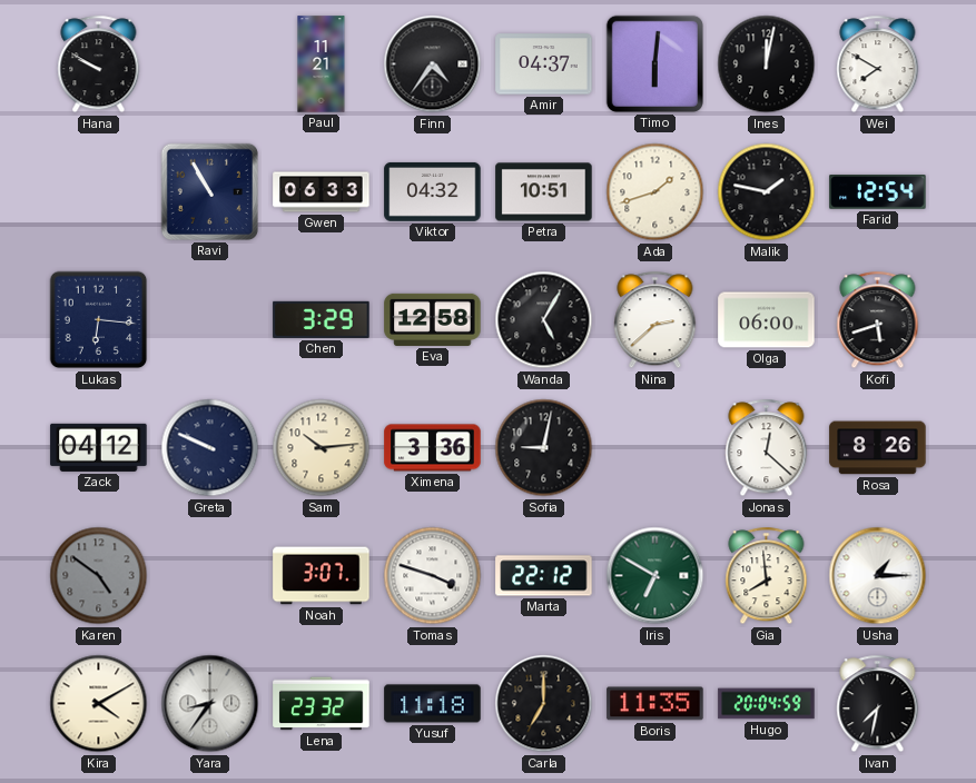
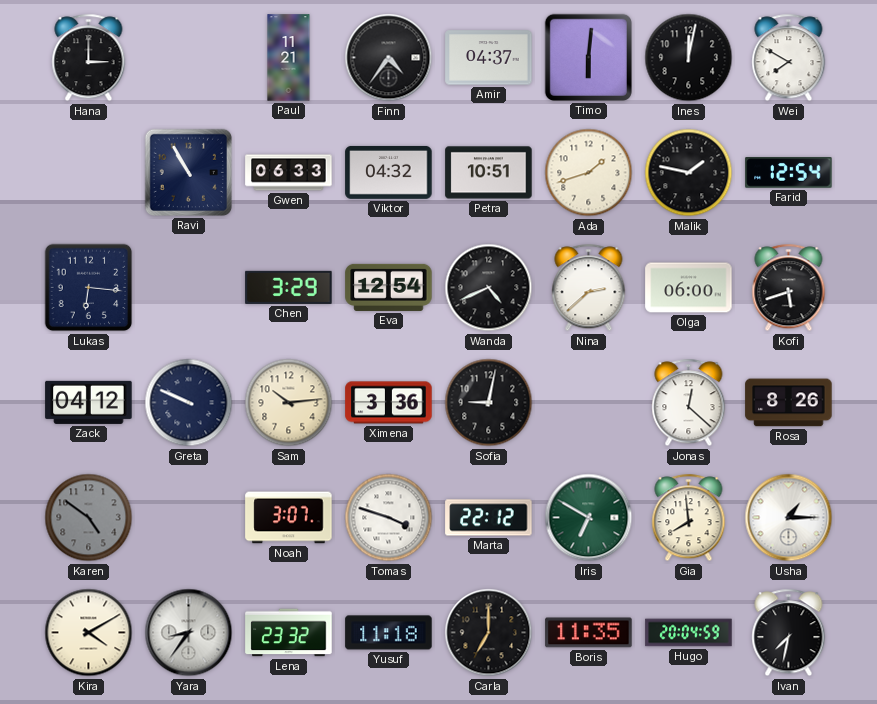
Hana: 9:50 -> 3:00 (89, 58)
Eva: 12:58 -> 12:54 (389, 287)
Wanda: 5:05 -> 4:41 (489, 288)
